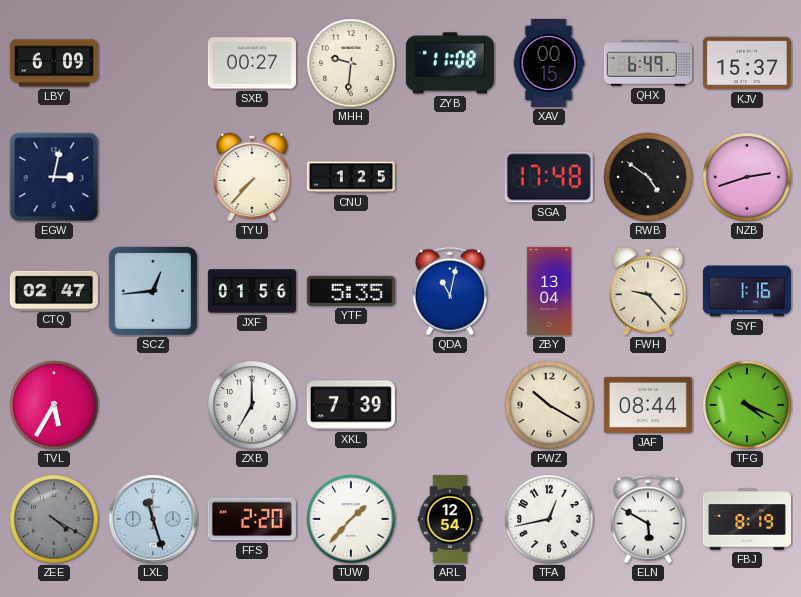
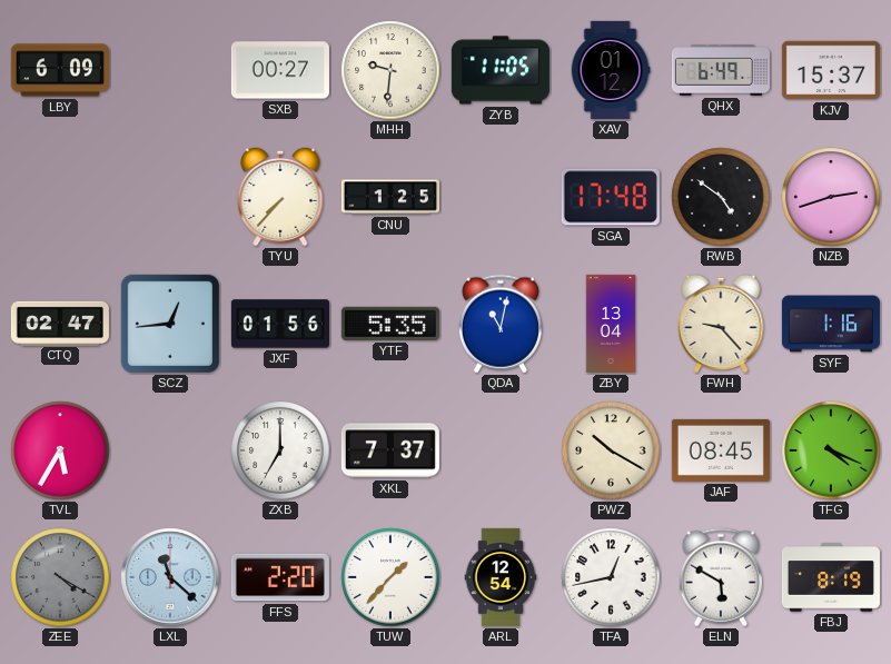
ZYB: 11:08 -> 11:05 (501, 70)
XAV: 00:15 -> 01:12 (611, 70)
EGW: 3:02 -> none (54, 177)
XKL: 7:39 -> 7:37 (390, 450)
JAF: 08:44 -> 08:45 (721, 450)
LXL: 11:27 -> 11:22 (170, 577)
